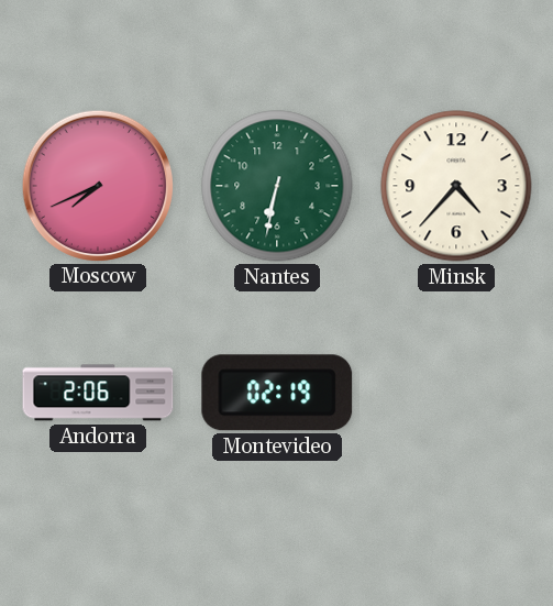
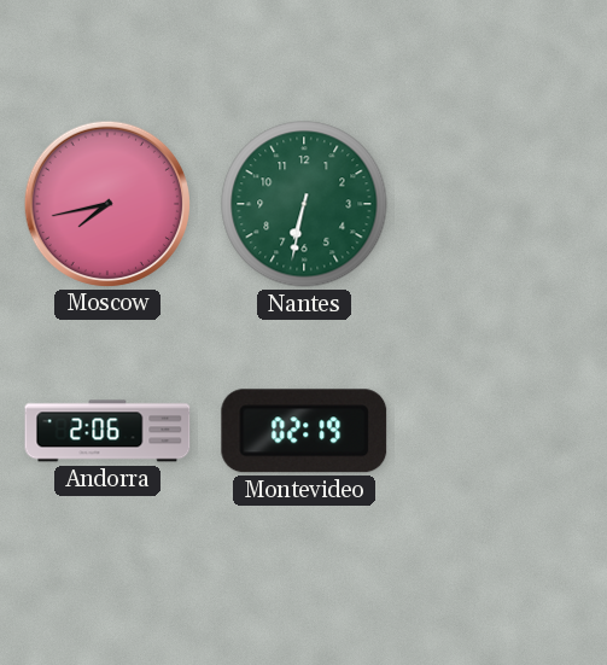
Moscow: 7:41 -> 7:43 (106, 203)
Minsk: 4:37 -> none (456, 186)
